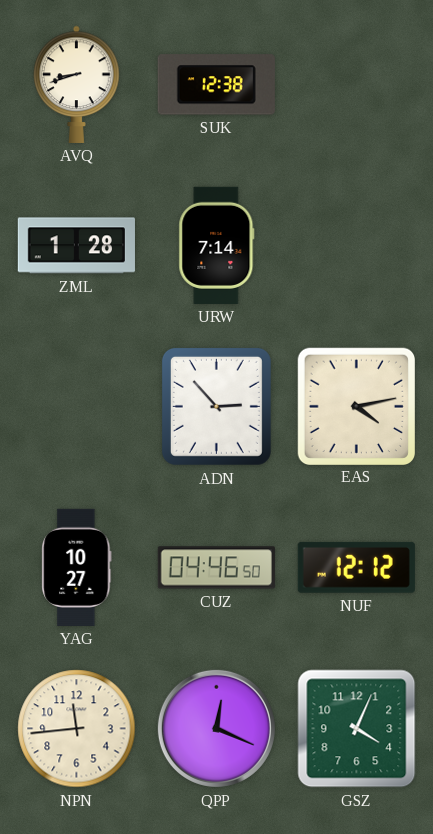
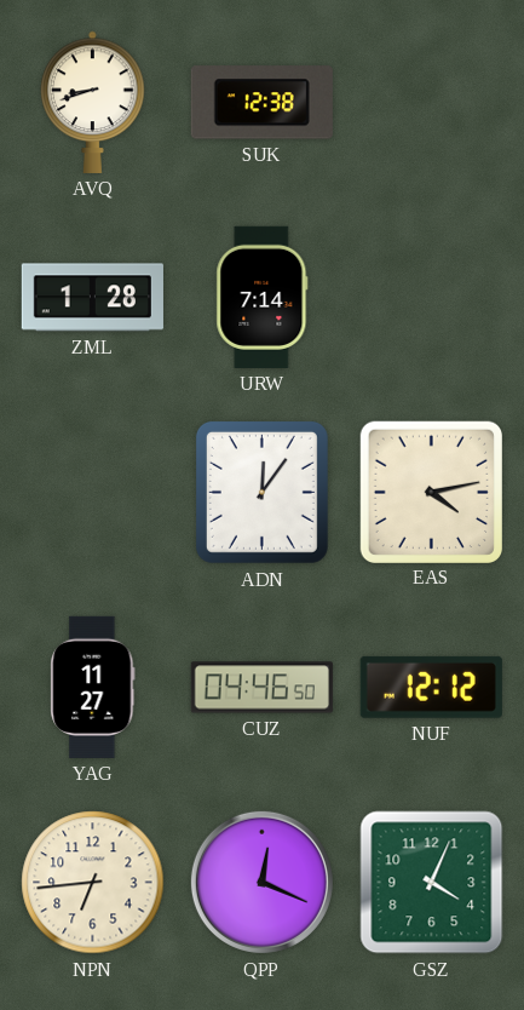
ADN: 2:53 -> 12:06 (261, 492)
YAG: 10:27 -> 11:27 (93, 687)
NPN: 11:44 -> 6:44 (93, 883)
